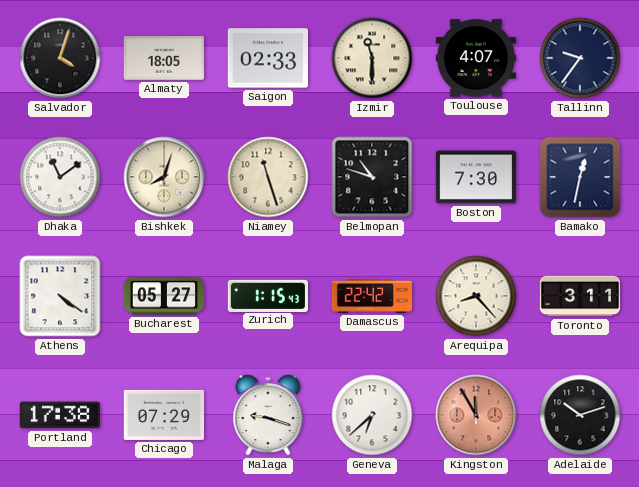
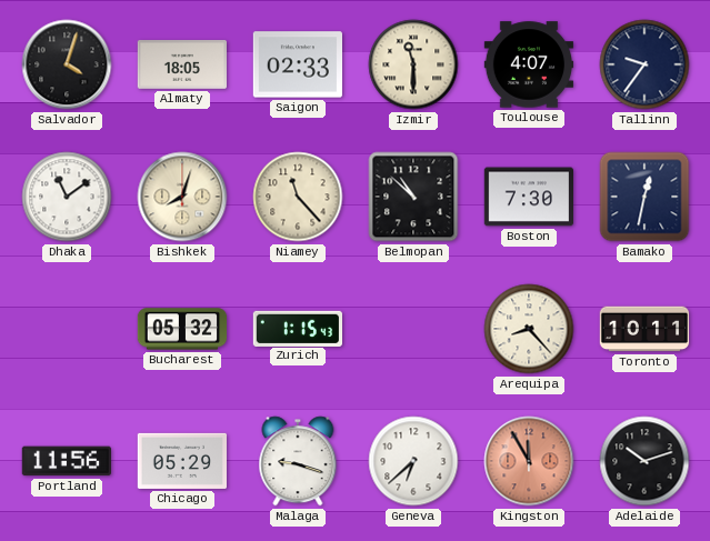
Niamey: 11:27 -> 11:23 (298, 197)
Belmopan: 10:48 -> 10:52 (413, 197)
Athens: 4:21 -> none (60, 296)
Bucharest: 05:27 -> 05:32 (182, 329)
Damascus: 22:42 -> none (372, 296)
Toronto: 3:11 -> 10:11 (644, 329)
Portland: 17:38 -> 11:56 (67, 461)
Chicago: 07:29 -> 05:29 (181, 461)
